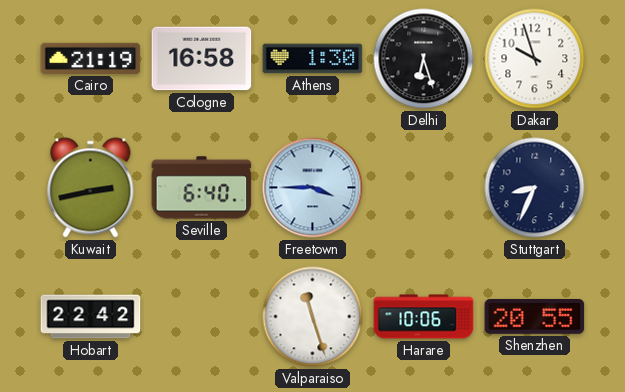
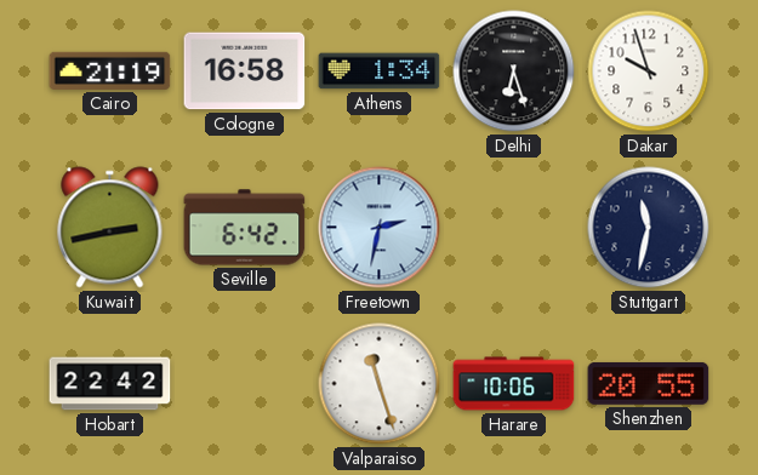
Athens: 1:30 -> 1:34 (380, 71)
Seville: 6:40 -> 6:42 (245, 228)
Freetown: 3:45 -> 2:32 (380, 228)
Stuttgart: 8:34 -> 11:32 (649, 228)
